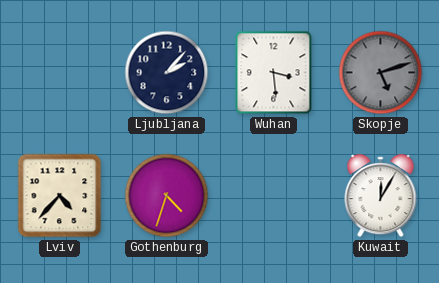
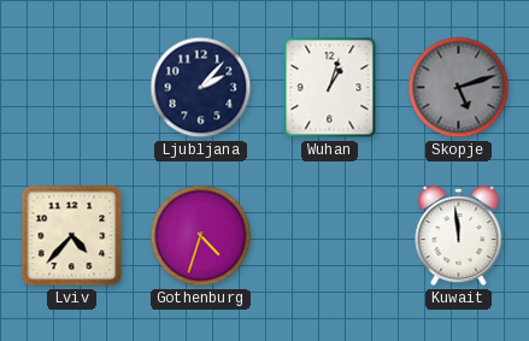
Wuhan: 3:29 -> 1:03 (330, 88)
Kuwait: 12:05 -> 11:59 (459, 236)
